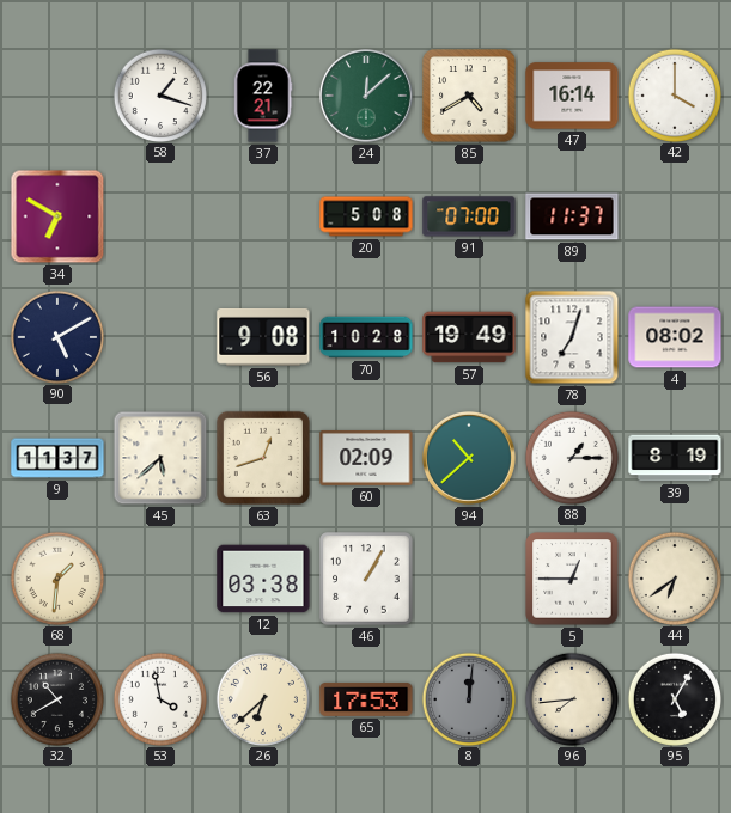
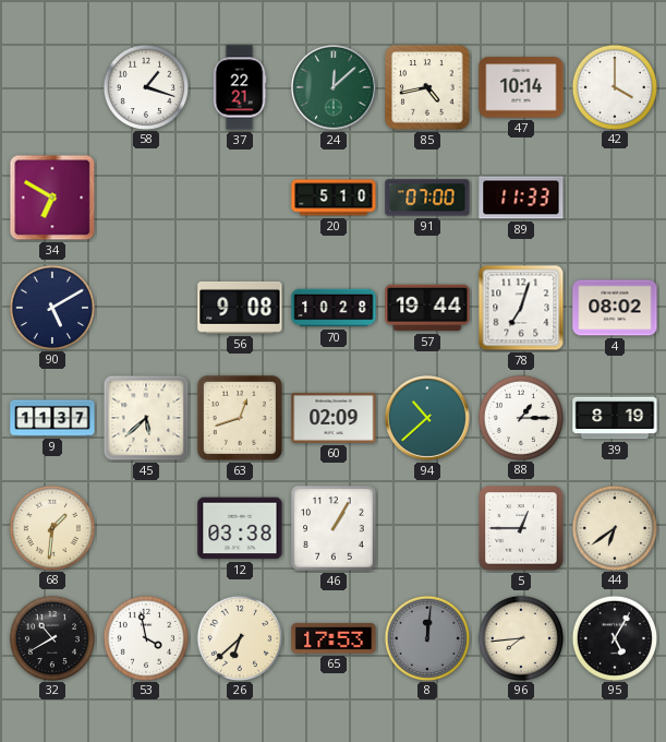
85: 4:40 -> 4:43 (427, 87)
47: 16:14 -> 10:14 (521, 87)
20: 5:08 -> 5:10 (334, 198)
89: 11:37 -> 11:33 (521, 198)
57: 19:49 -> 19:44 (427, 308)
